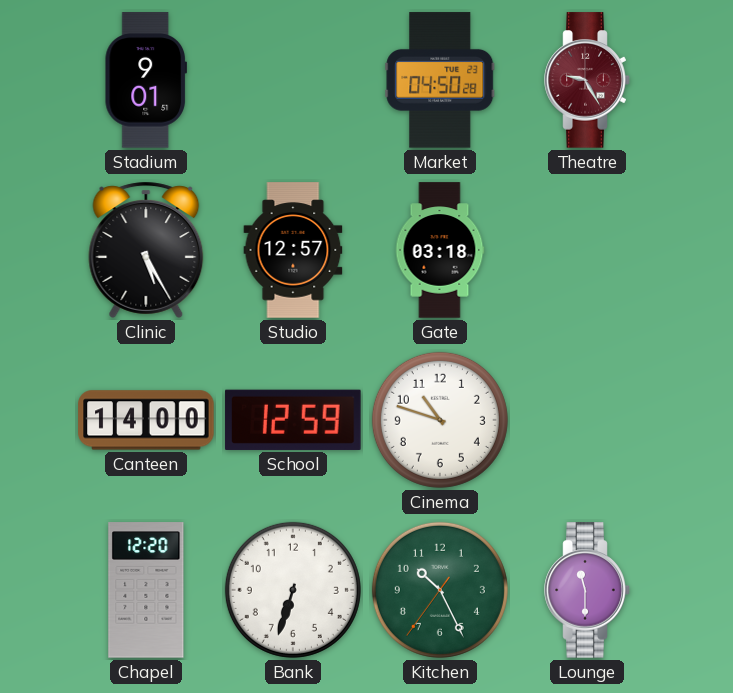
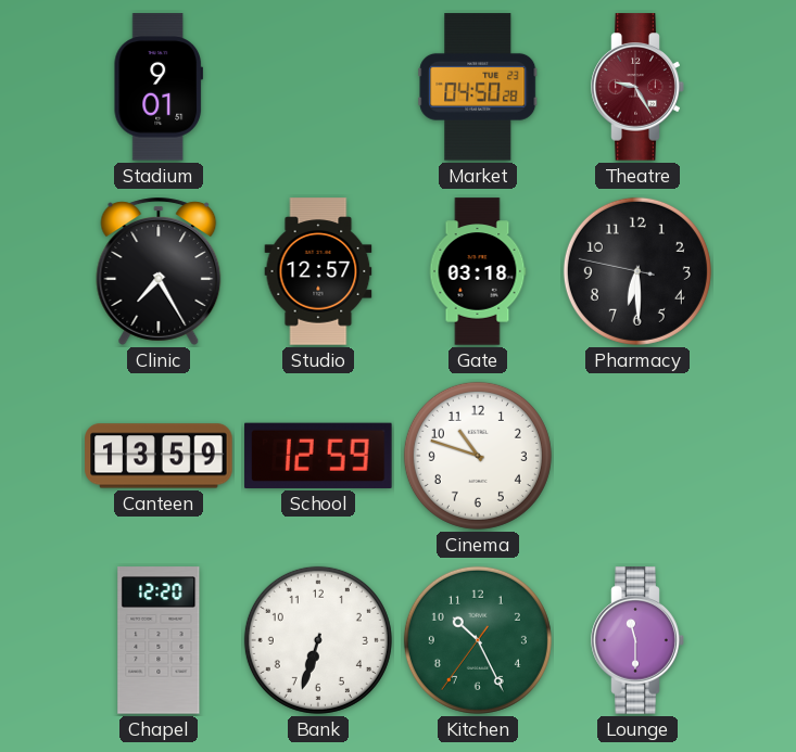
Clinic: 5:25 -> 7:25 (159, 271)
Pharmacy: none -> 6:29 (637, 271)
Canteen: 14:00 -> 13:59 (159, 456)
